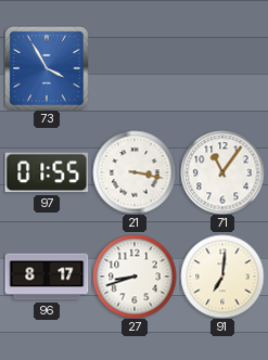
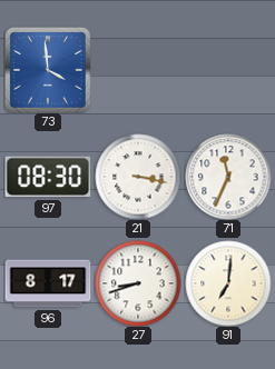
73: 3:55 -> 3:59 (48, 70)
97: 01:55 -> 08:30 (48, 177)
71: 11:06 -> 11:34 (228, 177)
